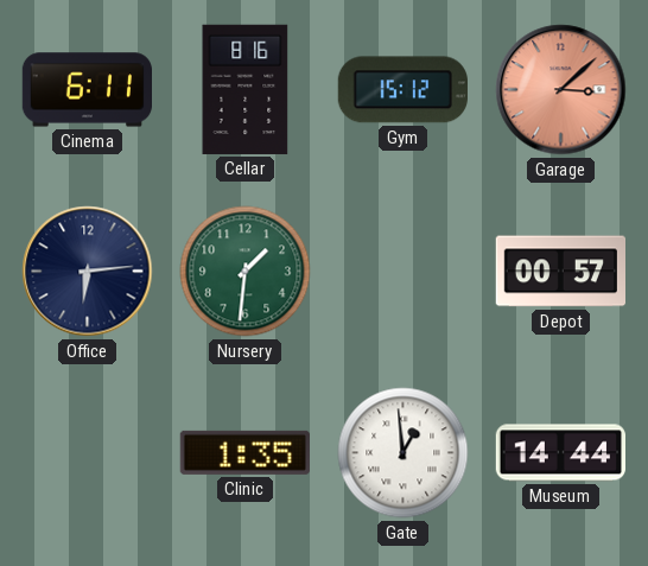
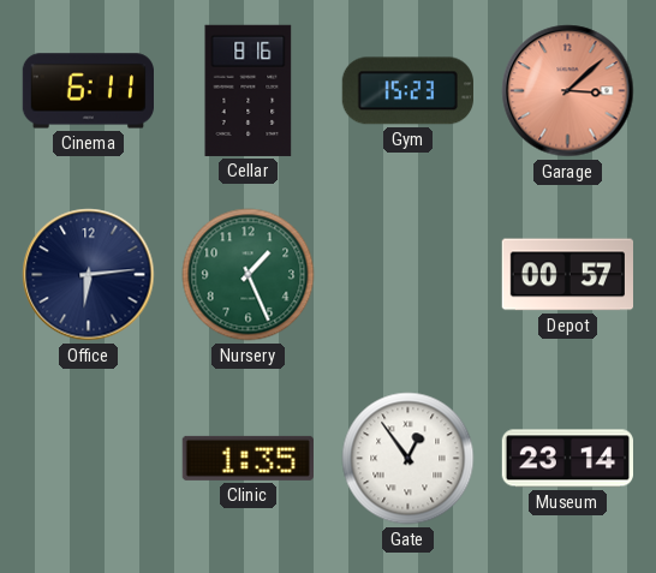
Gym: 15:12 -> 15:23 (407, 91)
Nursery: 1:31 -> 1:26 (249, 275)
Gate: 12:59 -> 12:54 (408, 459)
Museum: 14:44 -> 23:14 (568, 459)
